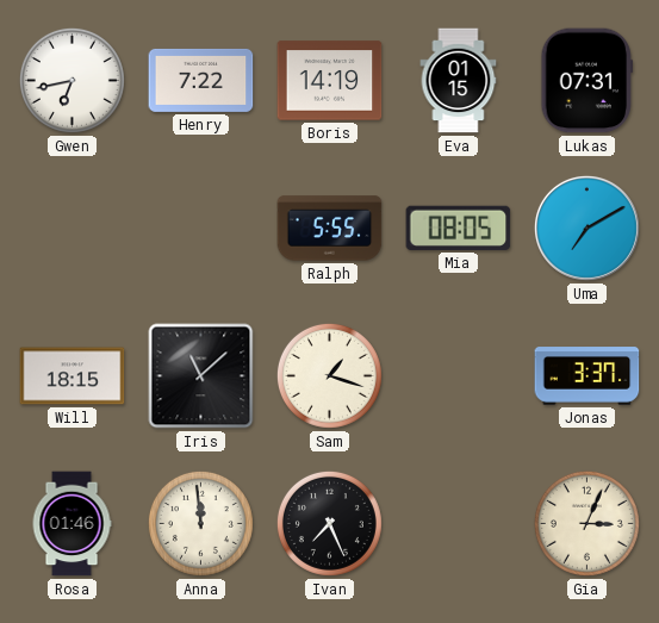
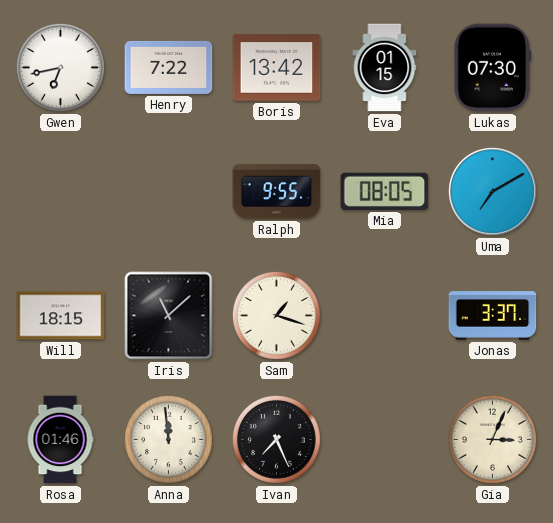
Boris: 14:19 -> 13:42 (277, 68)
Lukas: 07:31 -> 07:30 (493, 68)
Ralph: 5:55 -> 9:55 (277, 192)
